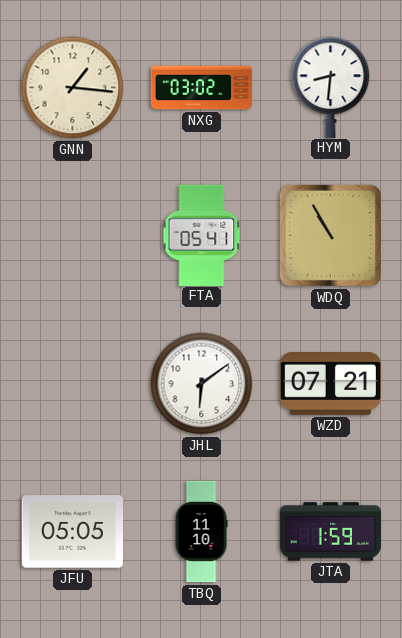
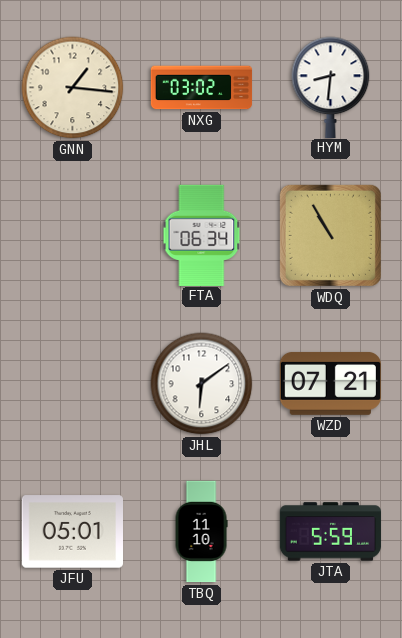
FTA: 05:41 -> 06:34 (202, 235)
JFU: 05:05 -> 05:01 (72, 532)
JTA: 1:59 -> 5:59 (331, 532)
